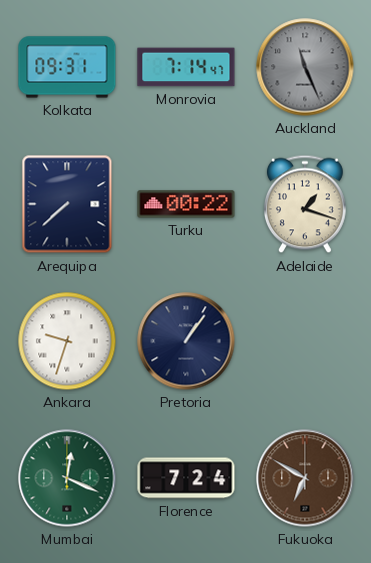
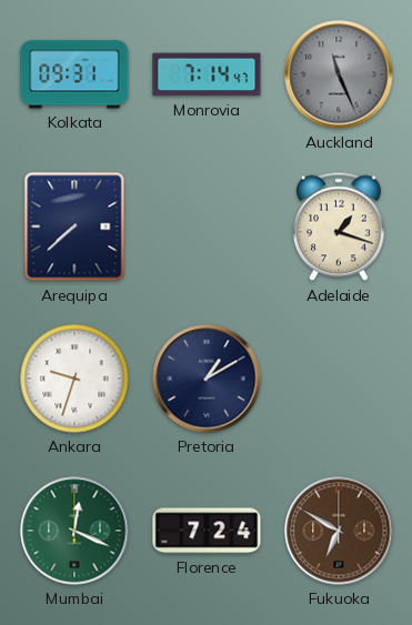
Turku: 00:22 -> none (186, 204)
Pretoria: 1:06 -> 1:10 (207, 379)
